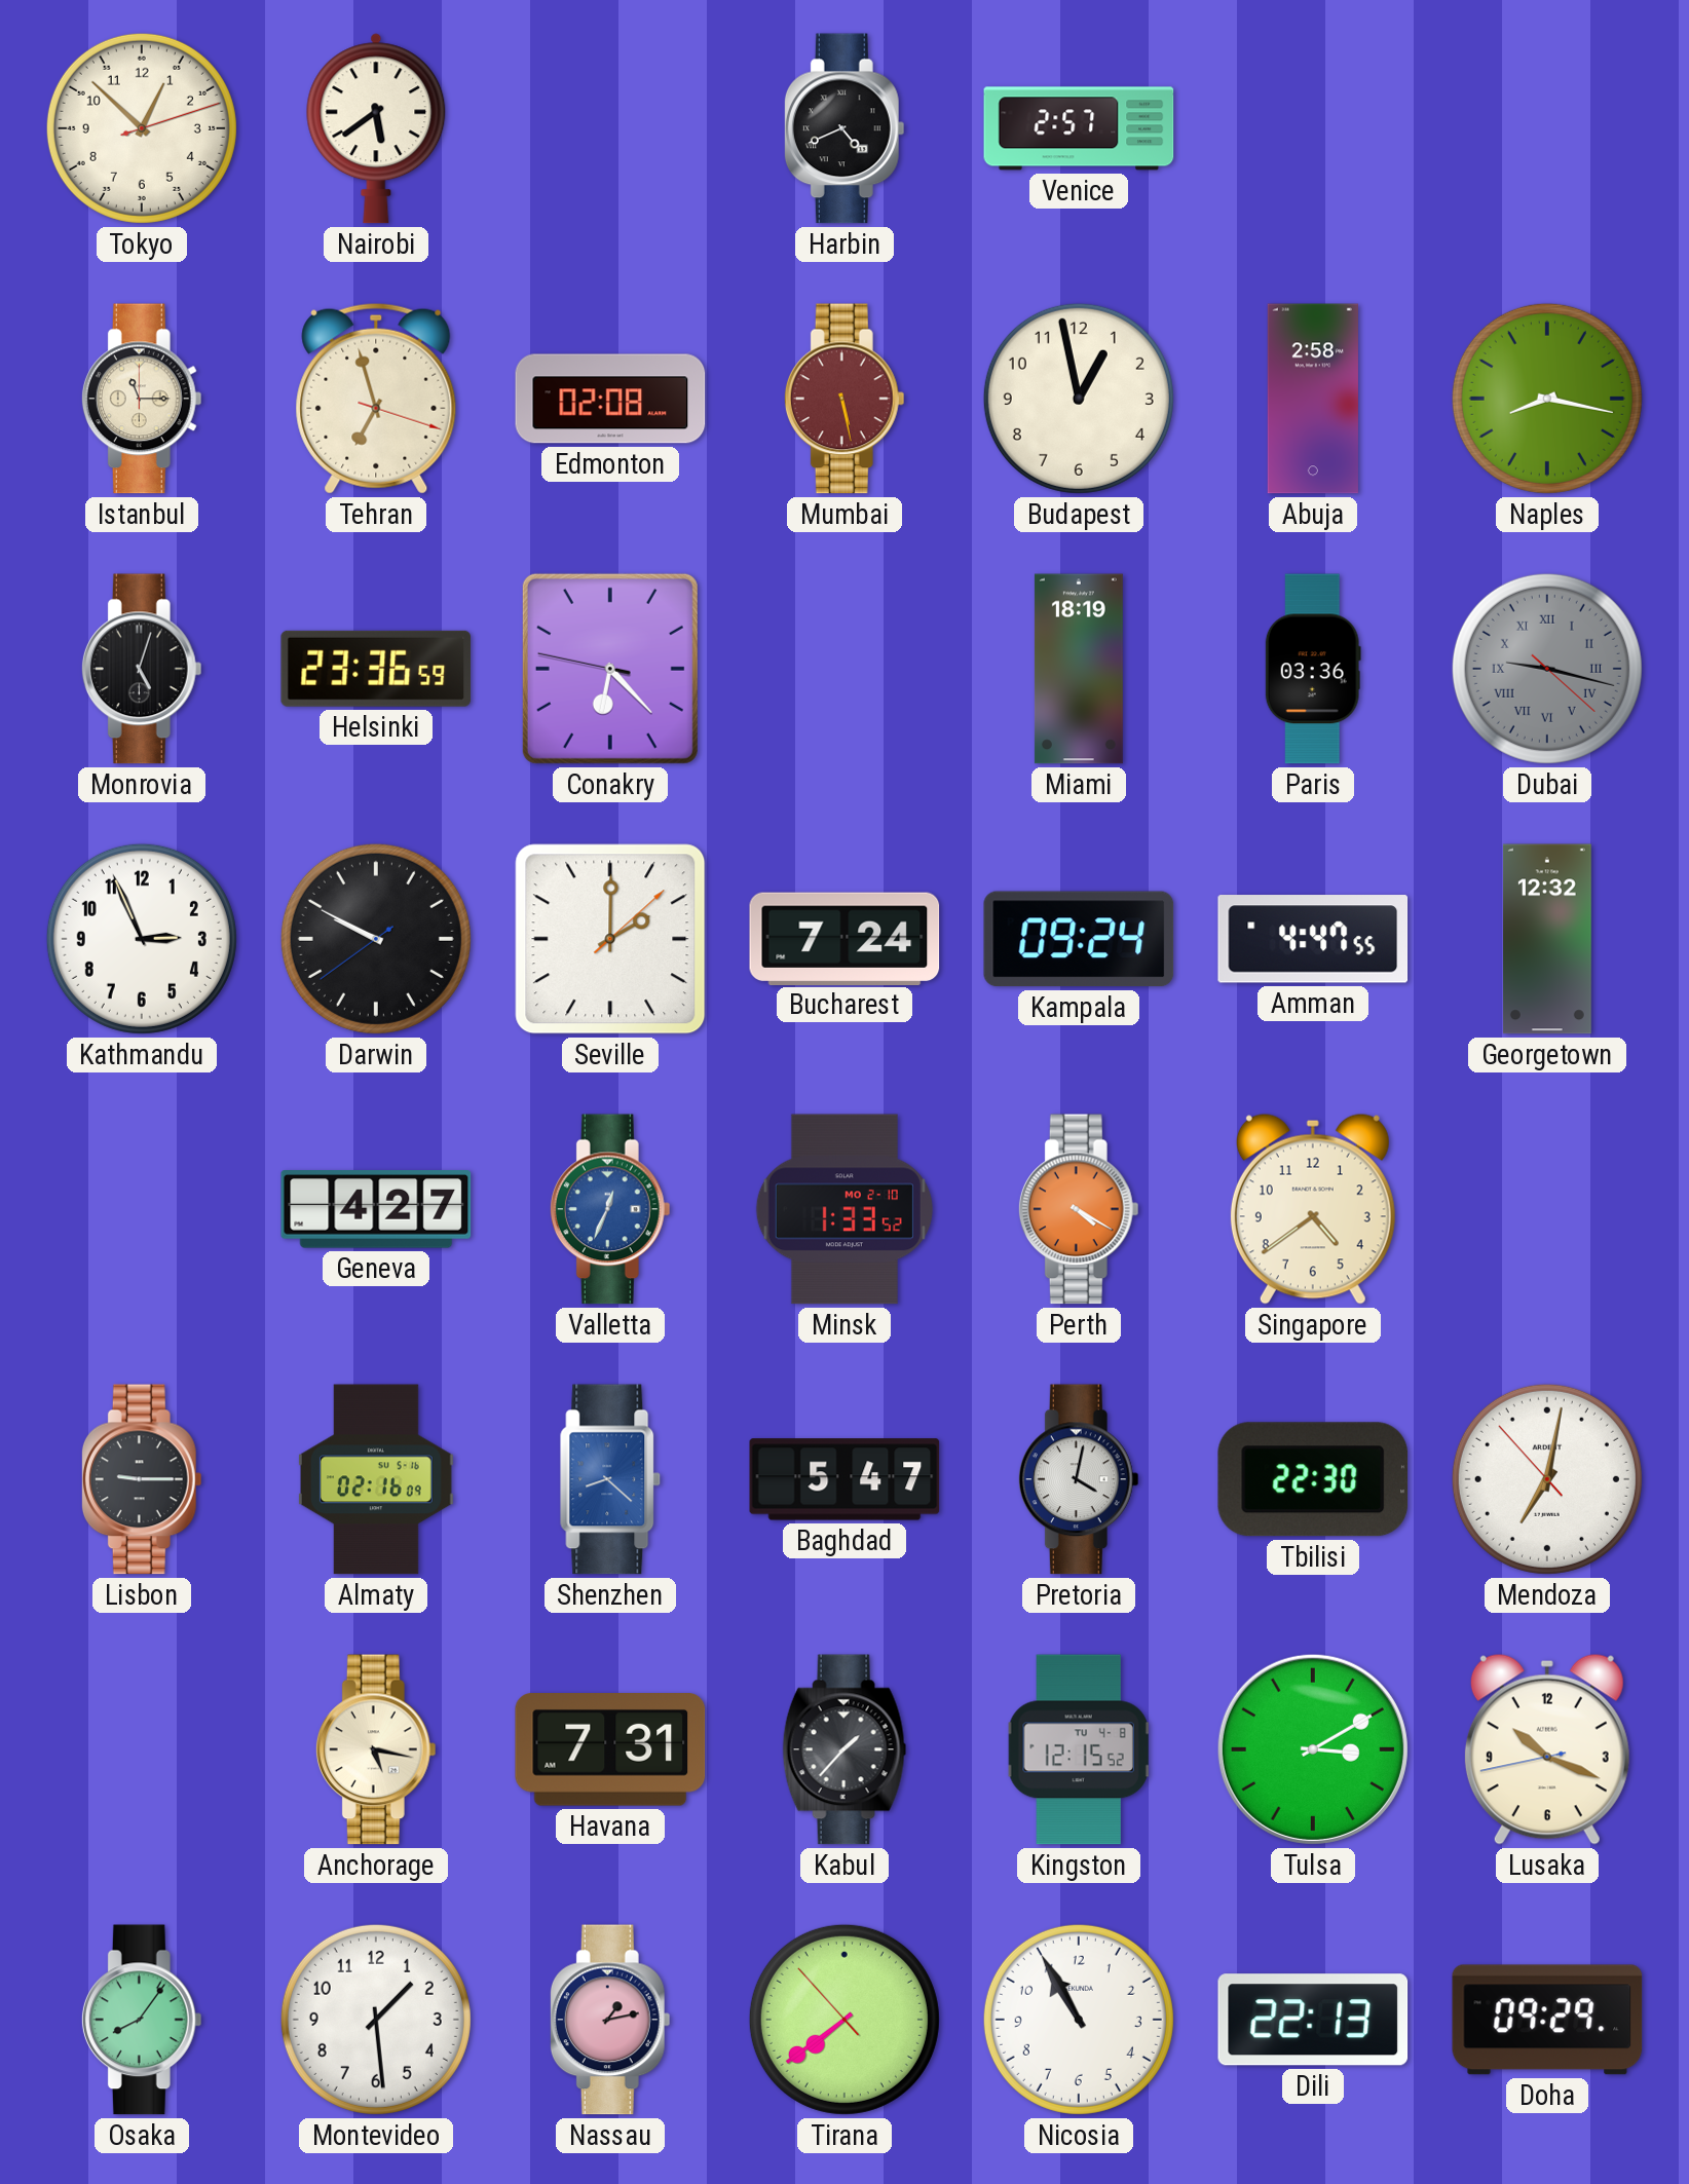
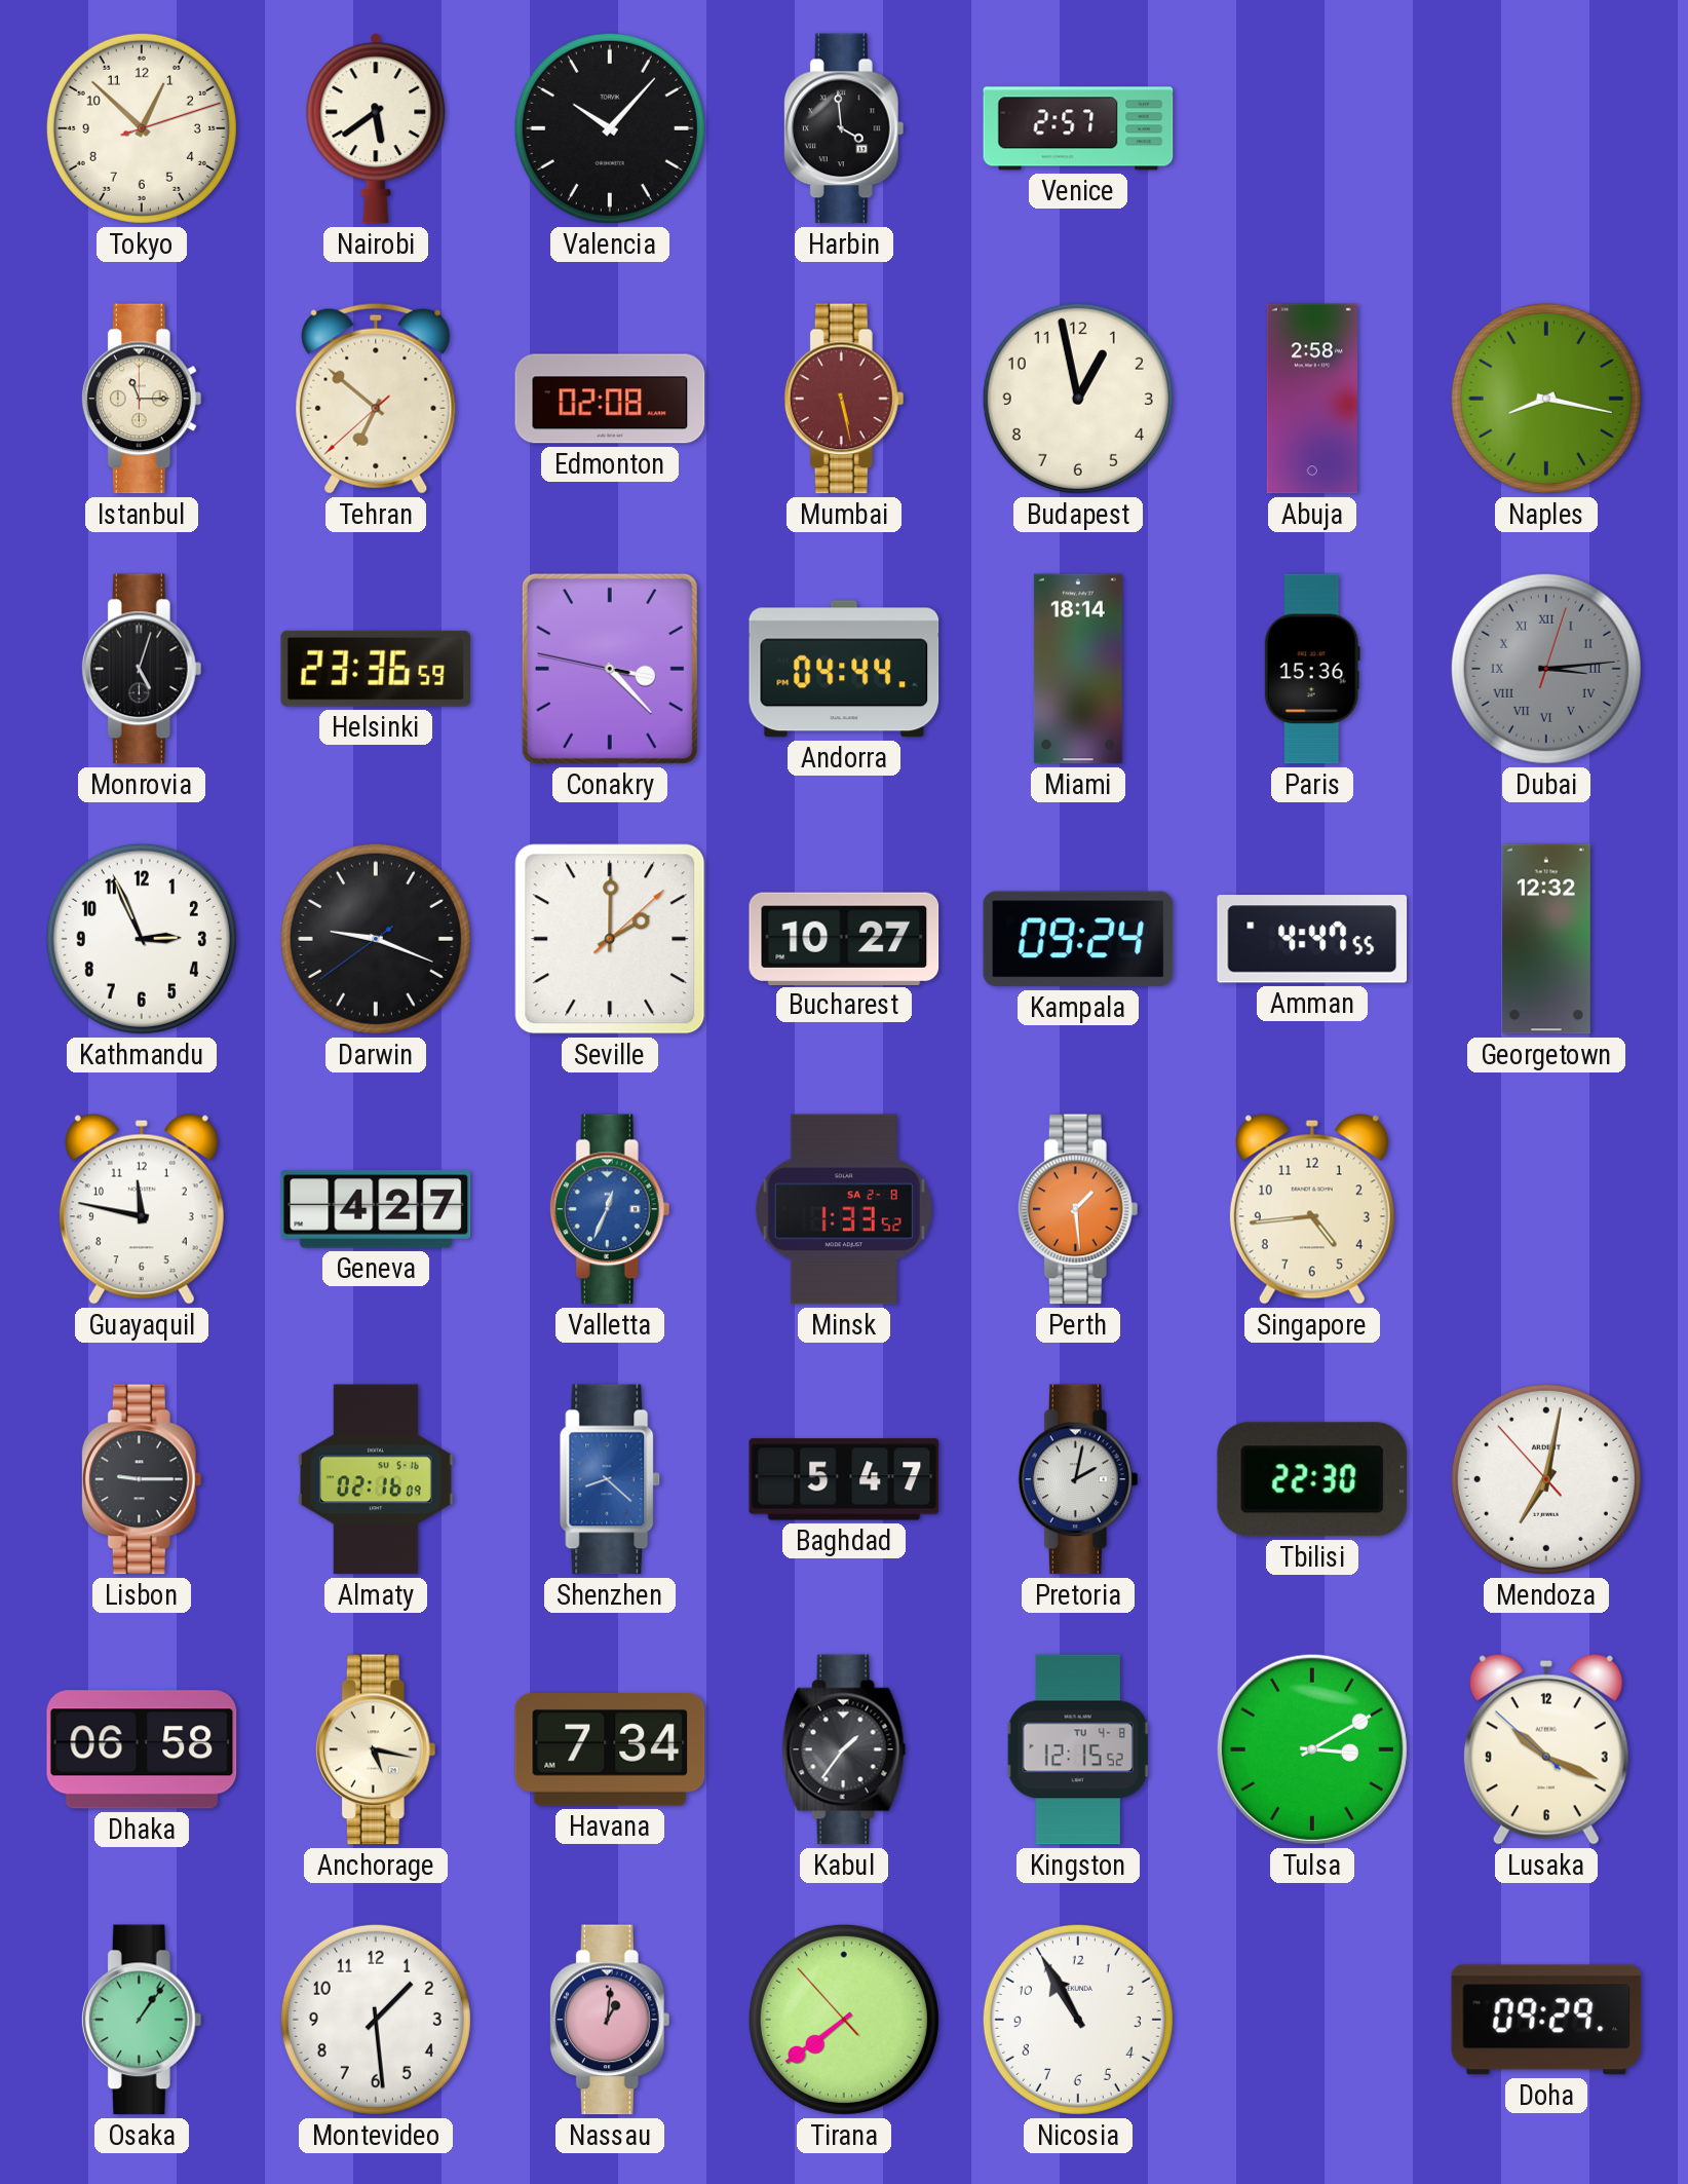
Valencia: none -> 10:07 (610, 128)
Harbin: 4:41 -> 3:59 (844, 128)
Tehran: 6:57 -> 6:51 (376, 399)
Conakry: 6:22 -> 3:22 (610, 669)
Andorra: none -> 04:44 (844, 669)
Miami: 18:19 -> 18:14 (1078, 669)
Paris: 03:36 -> 15:36 (1312, 669)
Dubai: 9:17 -> 3:14 (1546, 669)
Darwin: 9:49 -> 9:18 (376, 939)
Bucharest: 7:24 -> 10:27 (844, 938)
Guayaquil: none -> 11:47 (142, 1209)
Minsk date: MO 2-10 -> SA 2-8 (844, 1209)
Perth: 4:20 -> 1:29 (1078, 1209)
Singapore: 4:39 -> 4:44 (1312, 1209)
Pretoria: 4:02 -> 2:02 (1078, 1479)
Dhaka: none -> 06:58 (142, 1749)
Havana: 7:31 -> 7:34 (610, 1750)
Kabul: 1:37 -> 1:36 (844, 1749)
Lusaka: 10:18:43 -> 10:18:52 (1546, 1749)
Osaka: 8:06 -> 1:06 (142, 2020)
Nassau: 1:13 -> 1:01 (610, 2020)
Dili: 22:13 -> none (1313, 2020)
